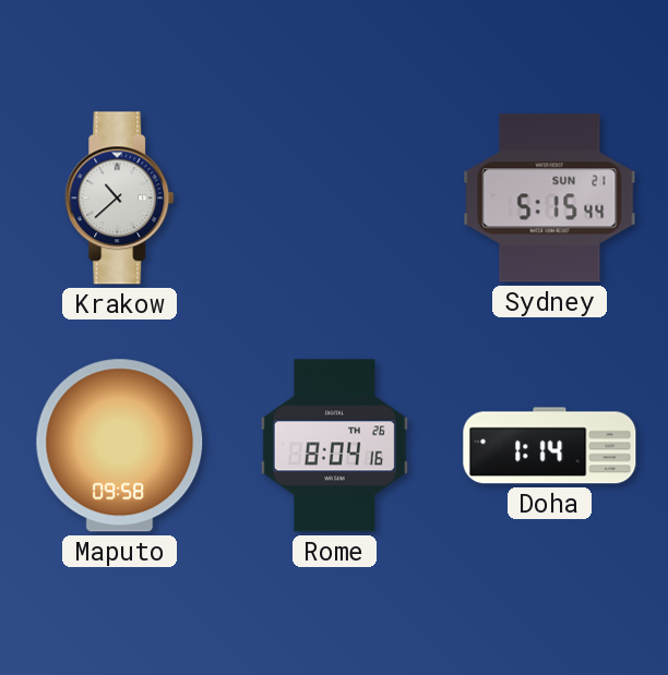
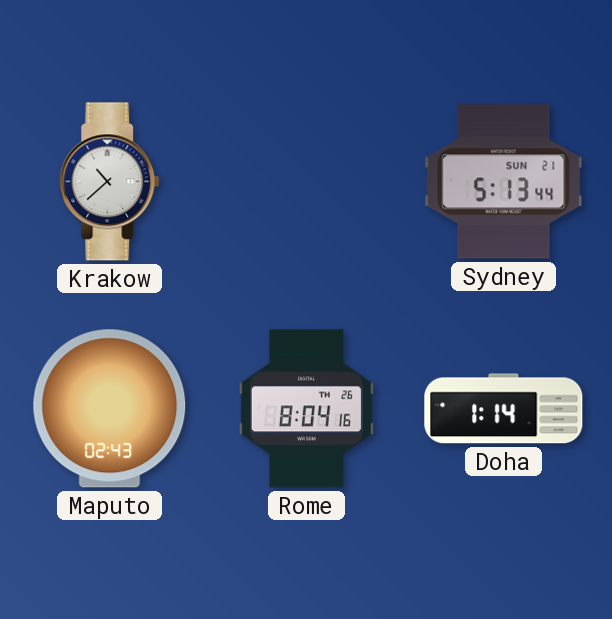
Sydney: 5:15 -> 5:13 (504, 182)
Maputo: 09:58 -> 02:43 (110, 409)
